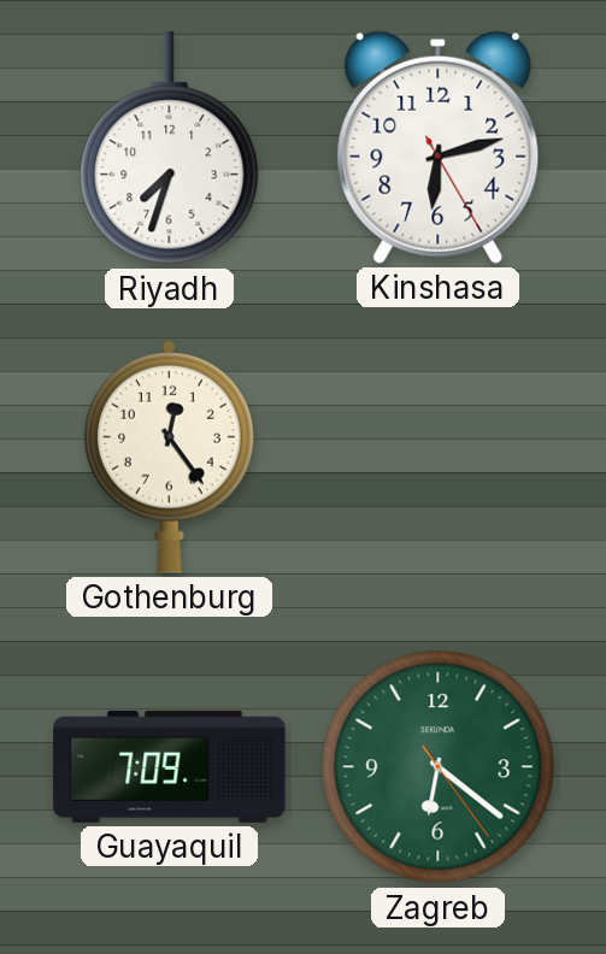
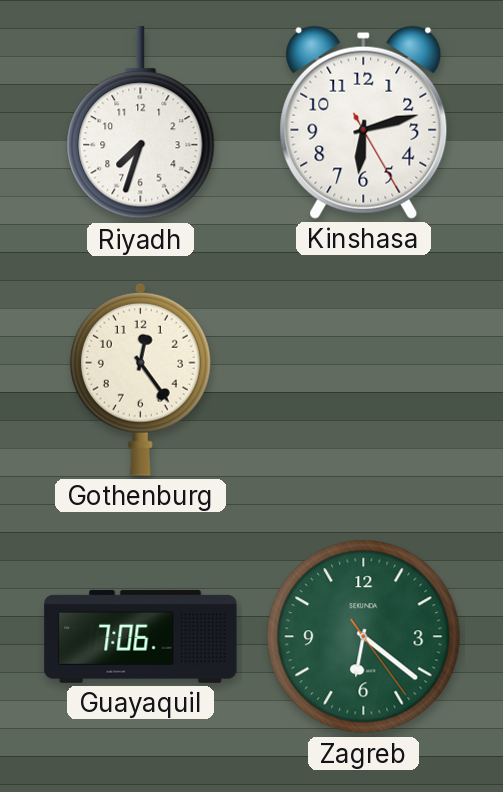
Guayaquil: 7:09 -> 7:06 (141, 636)
